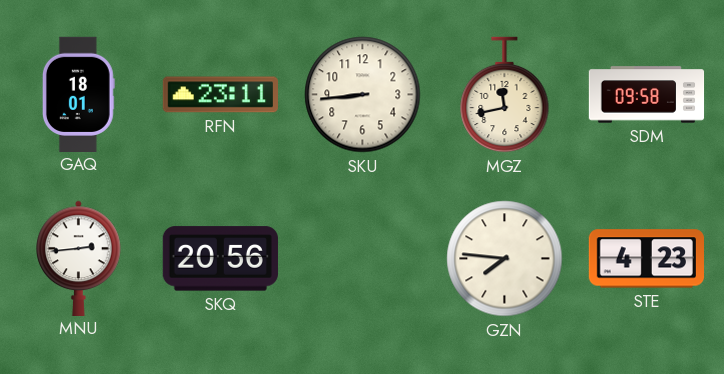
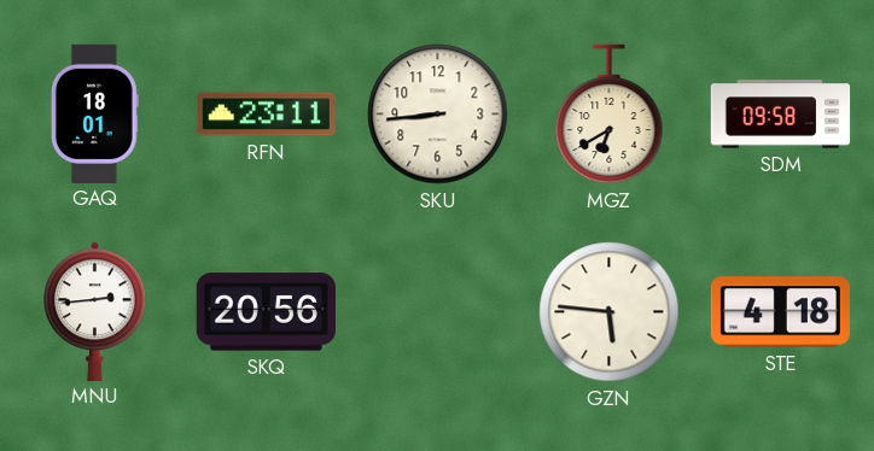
MGZ: 11:43 -> 6:40 (610, 115)
GZN: 7:46 -> 5:46 (610, 312)
STE: 4:23 -> 4:18 (780, 312)
